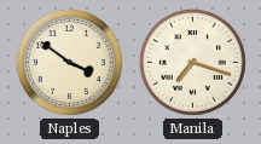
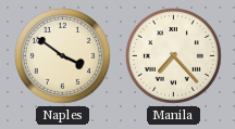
Manila: 7:18 -> 7:23 (173, 55)
